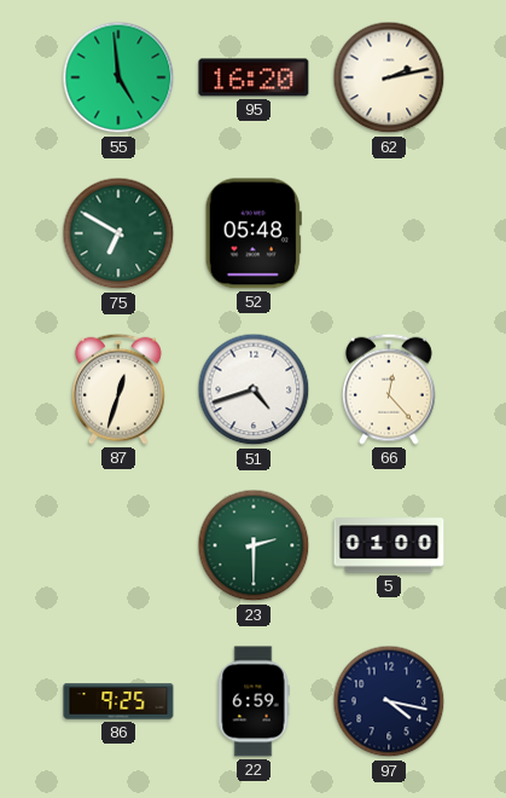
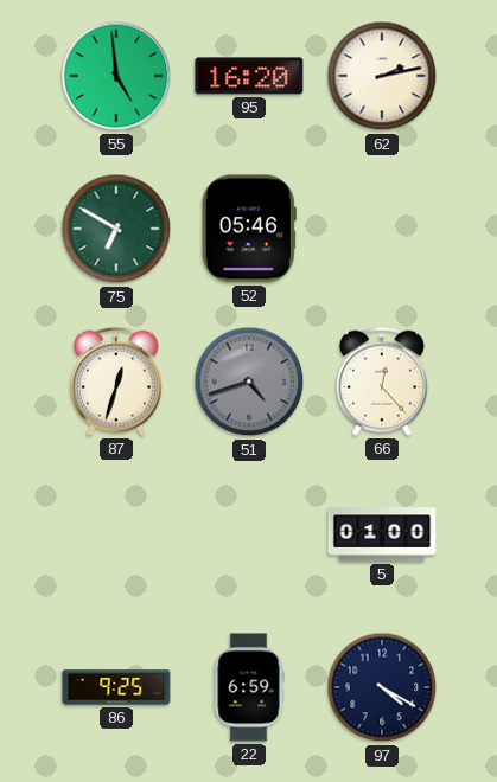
52: 05:48 -> 05:46 (249, 229)
51 dial: white -> grey (249, 382)
23: 2:30 -> none (254, 545)
97: 4:17 -> 4:20 (382, 687)
